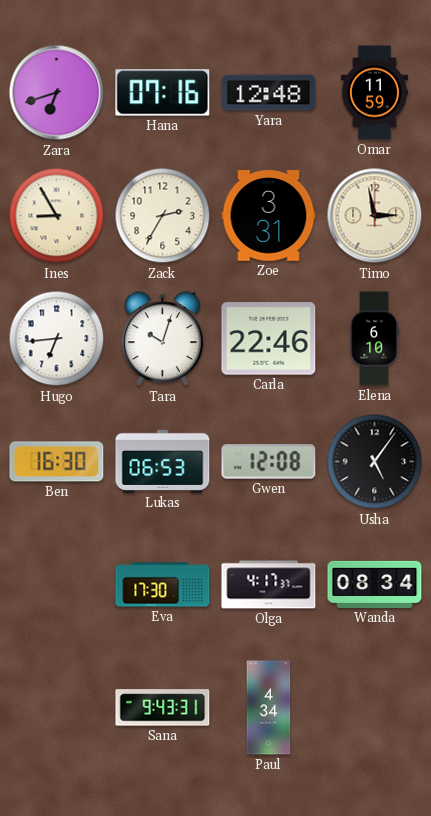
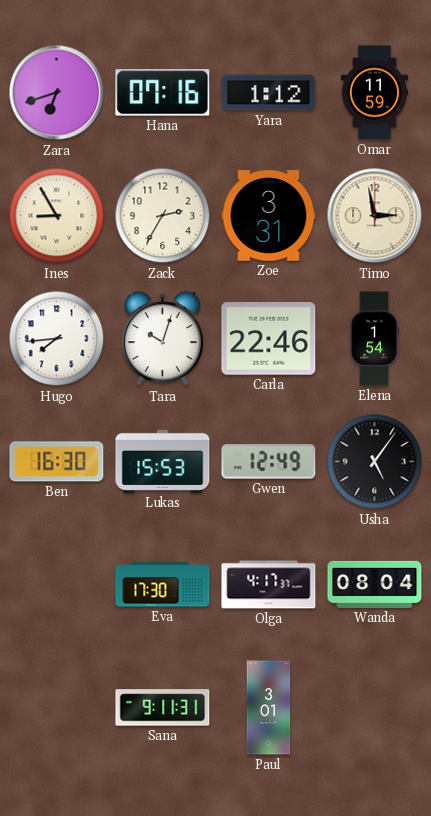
Yara: 12:48 -> 1:12 (269, 93)
Hugo: 6:44 -> 7:44 (57, 339)
Elena: 6:10 -> 1:54 (374, 339)
Lukas: 06:53 -> 15:53 (163, 461)
Gwen: 12:08 -> 12:49 (269, 462)
Wanda: 08:34 -> 08:04 (375, 584)
Sana: 9:43 -> 9:11 (163, 708)
Paul: 4:34 -> 3:01 (269, 708)
